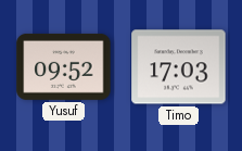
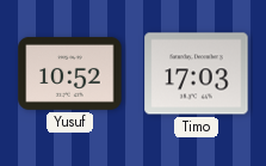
Yusuf: 09:52 -> 10:52 (70, 73)
